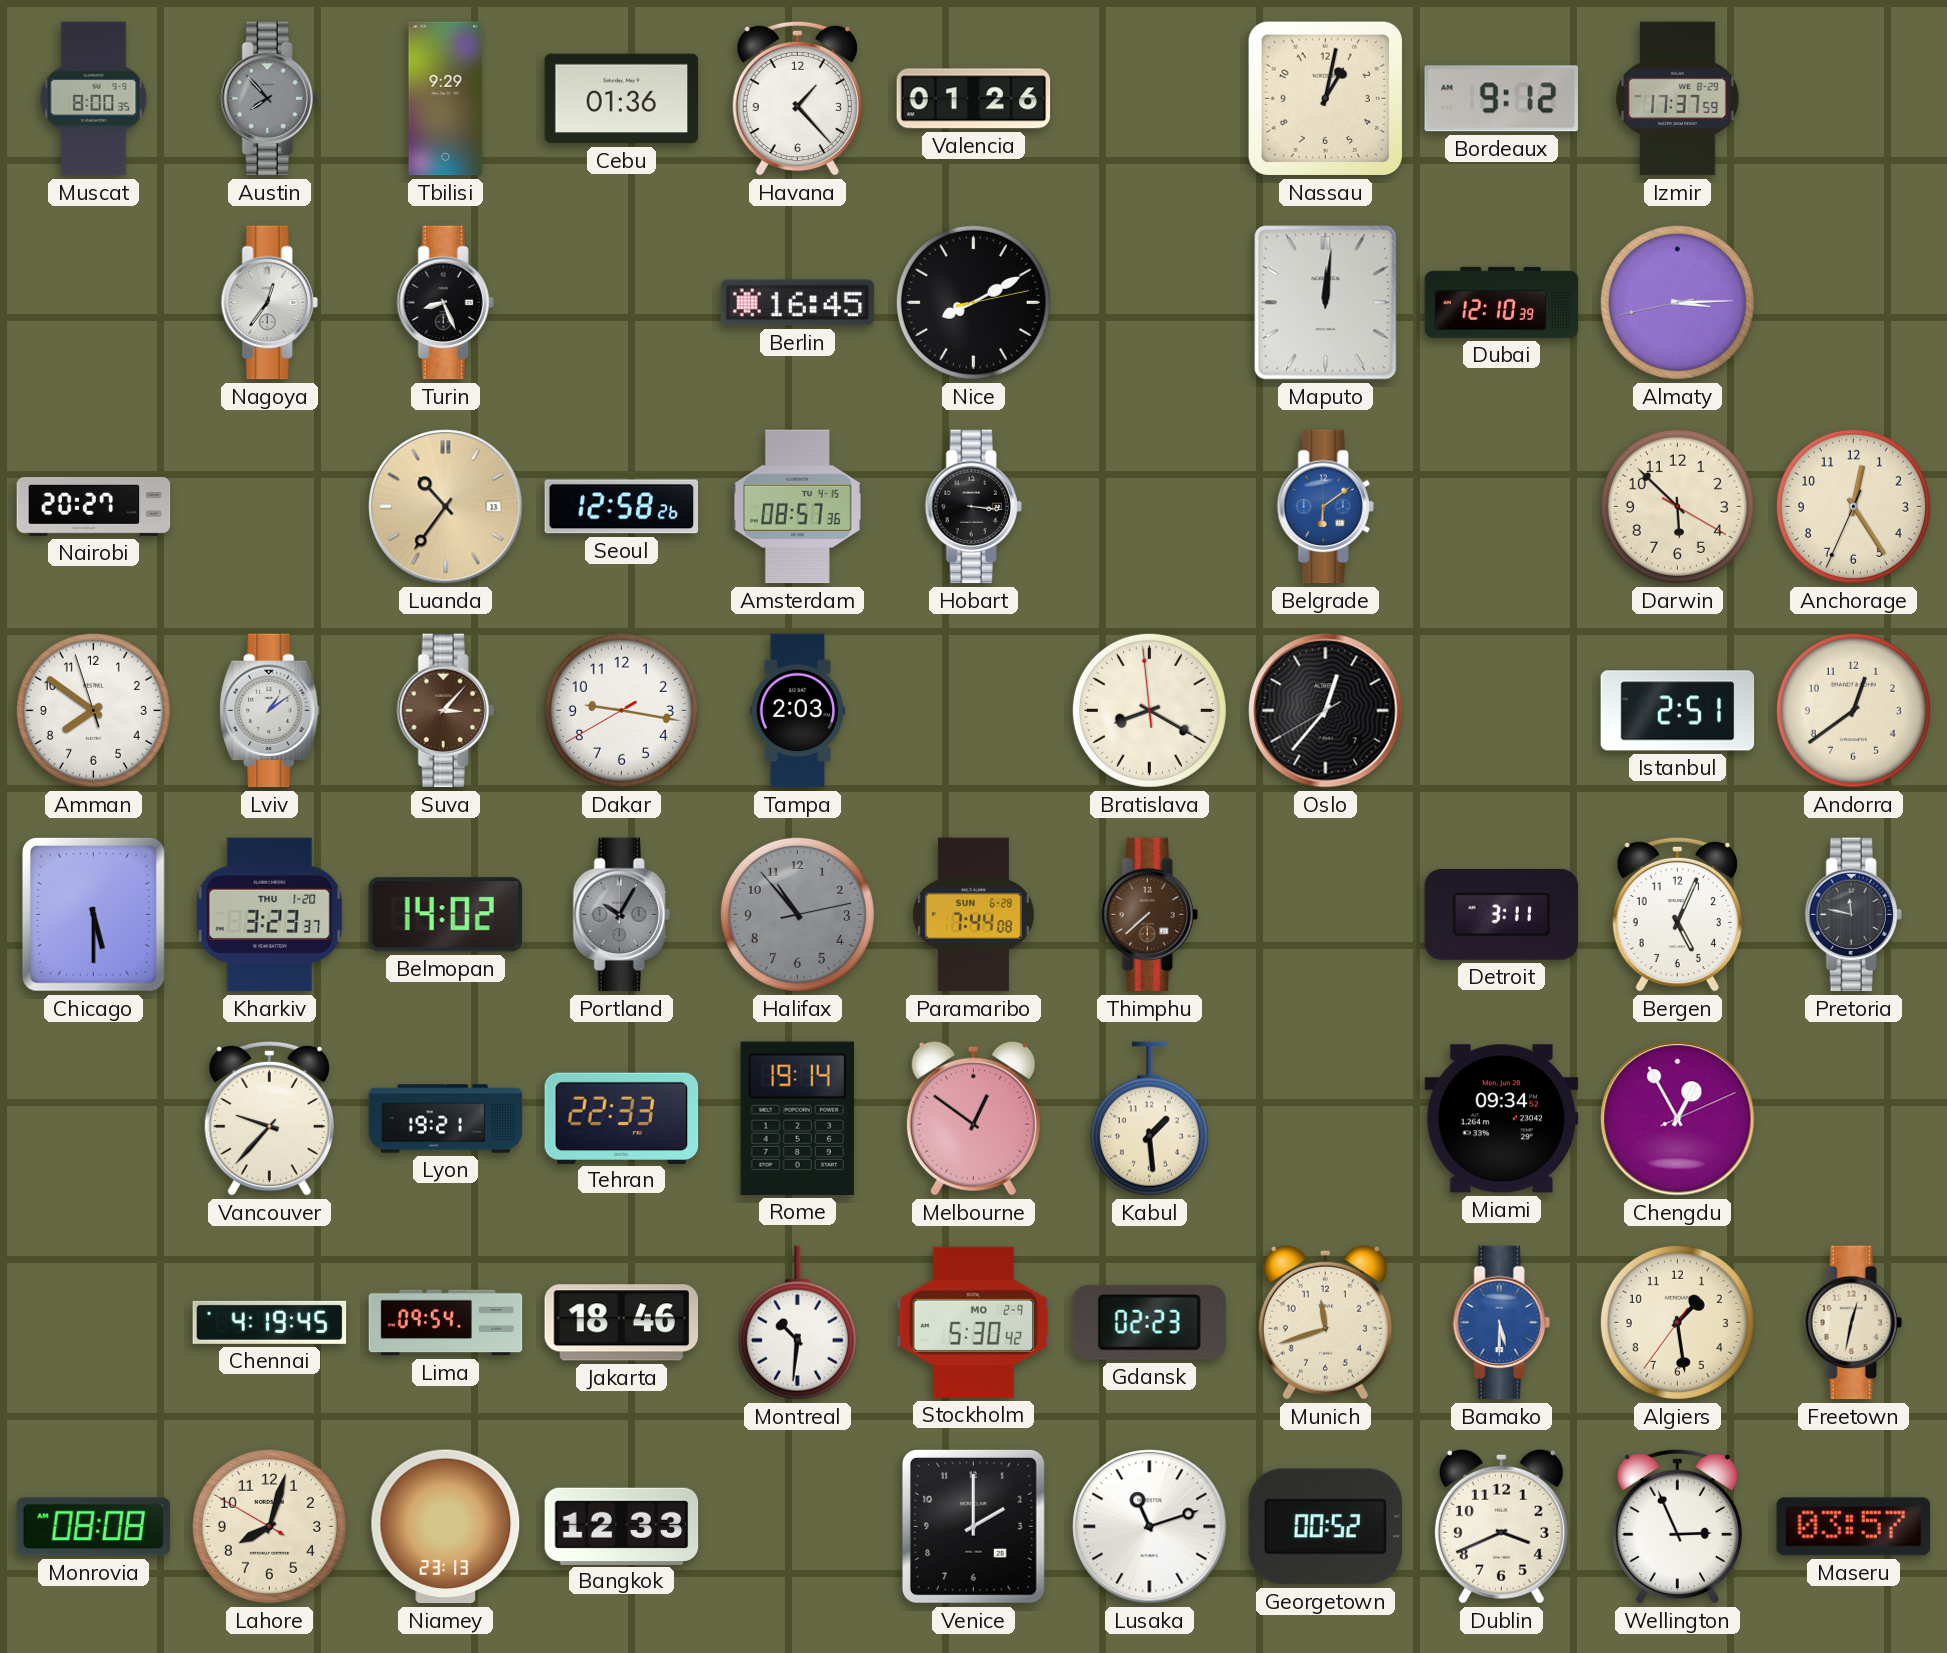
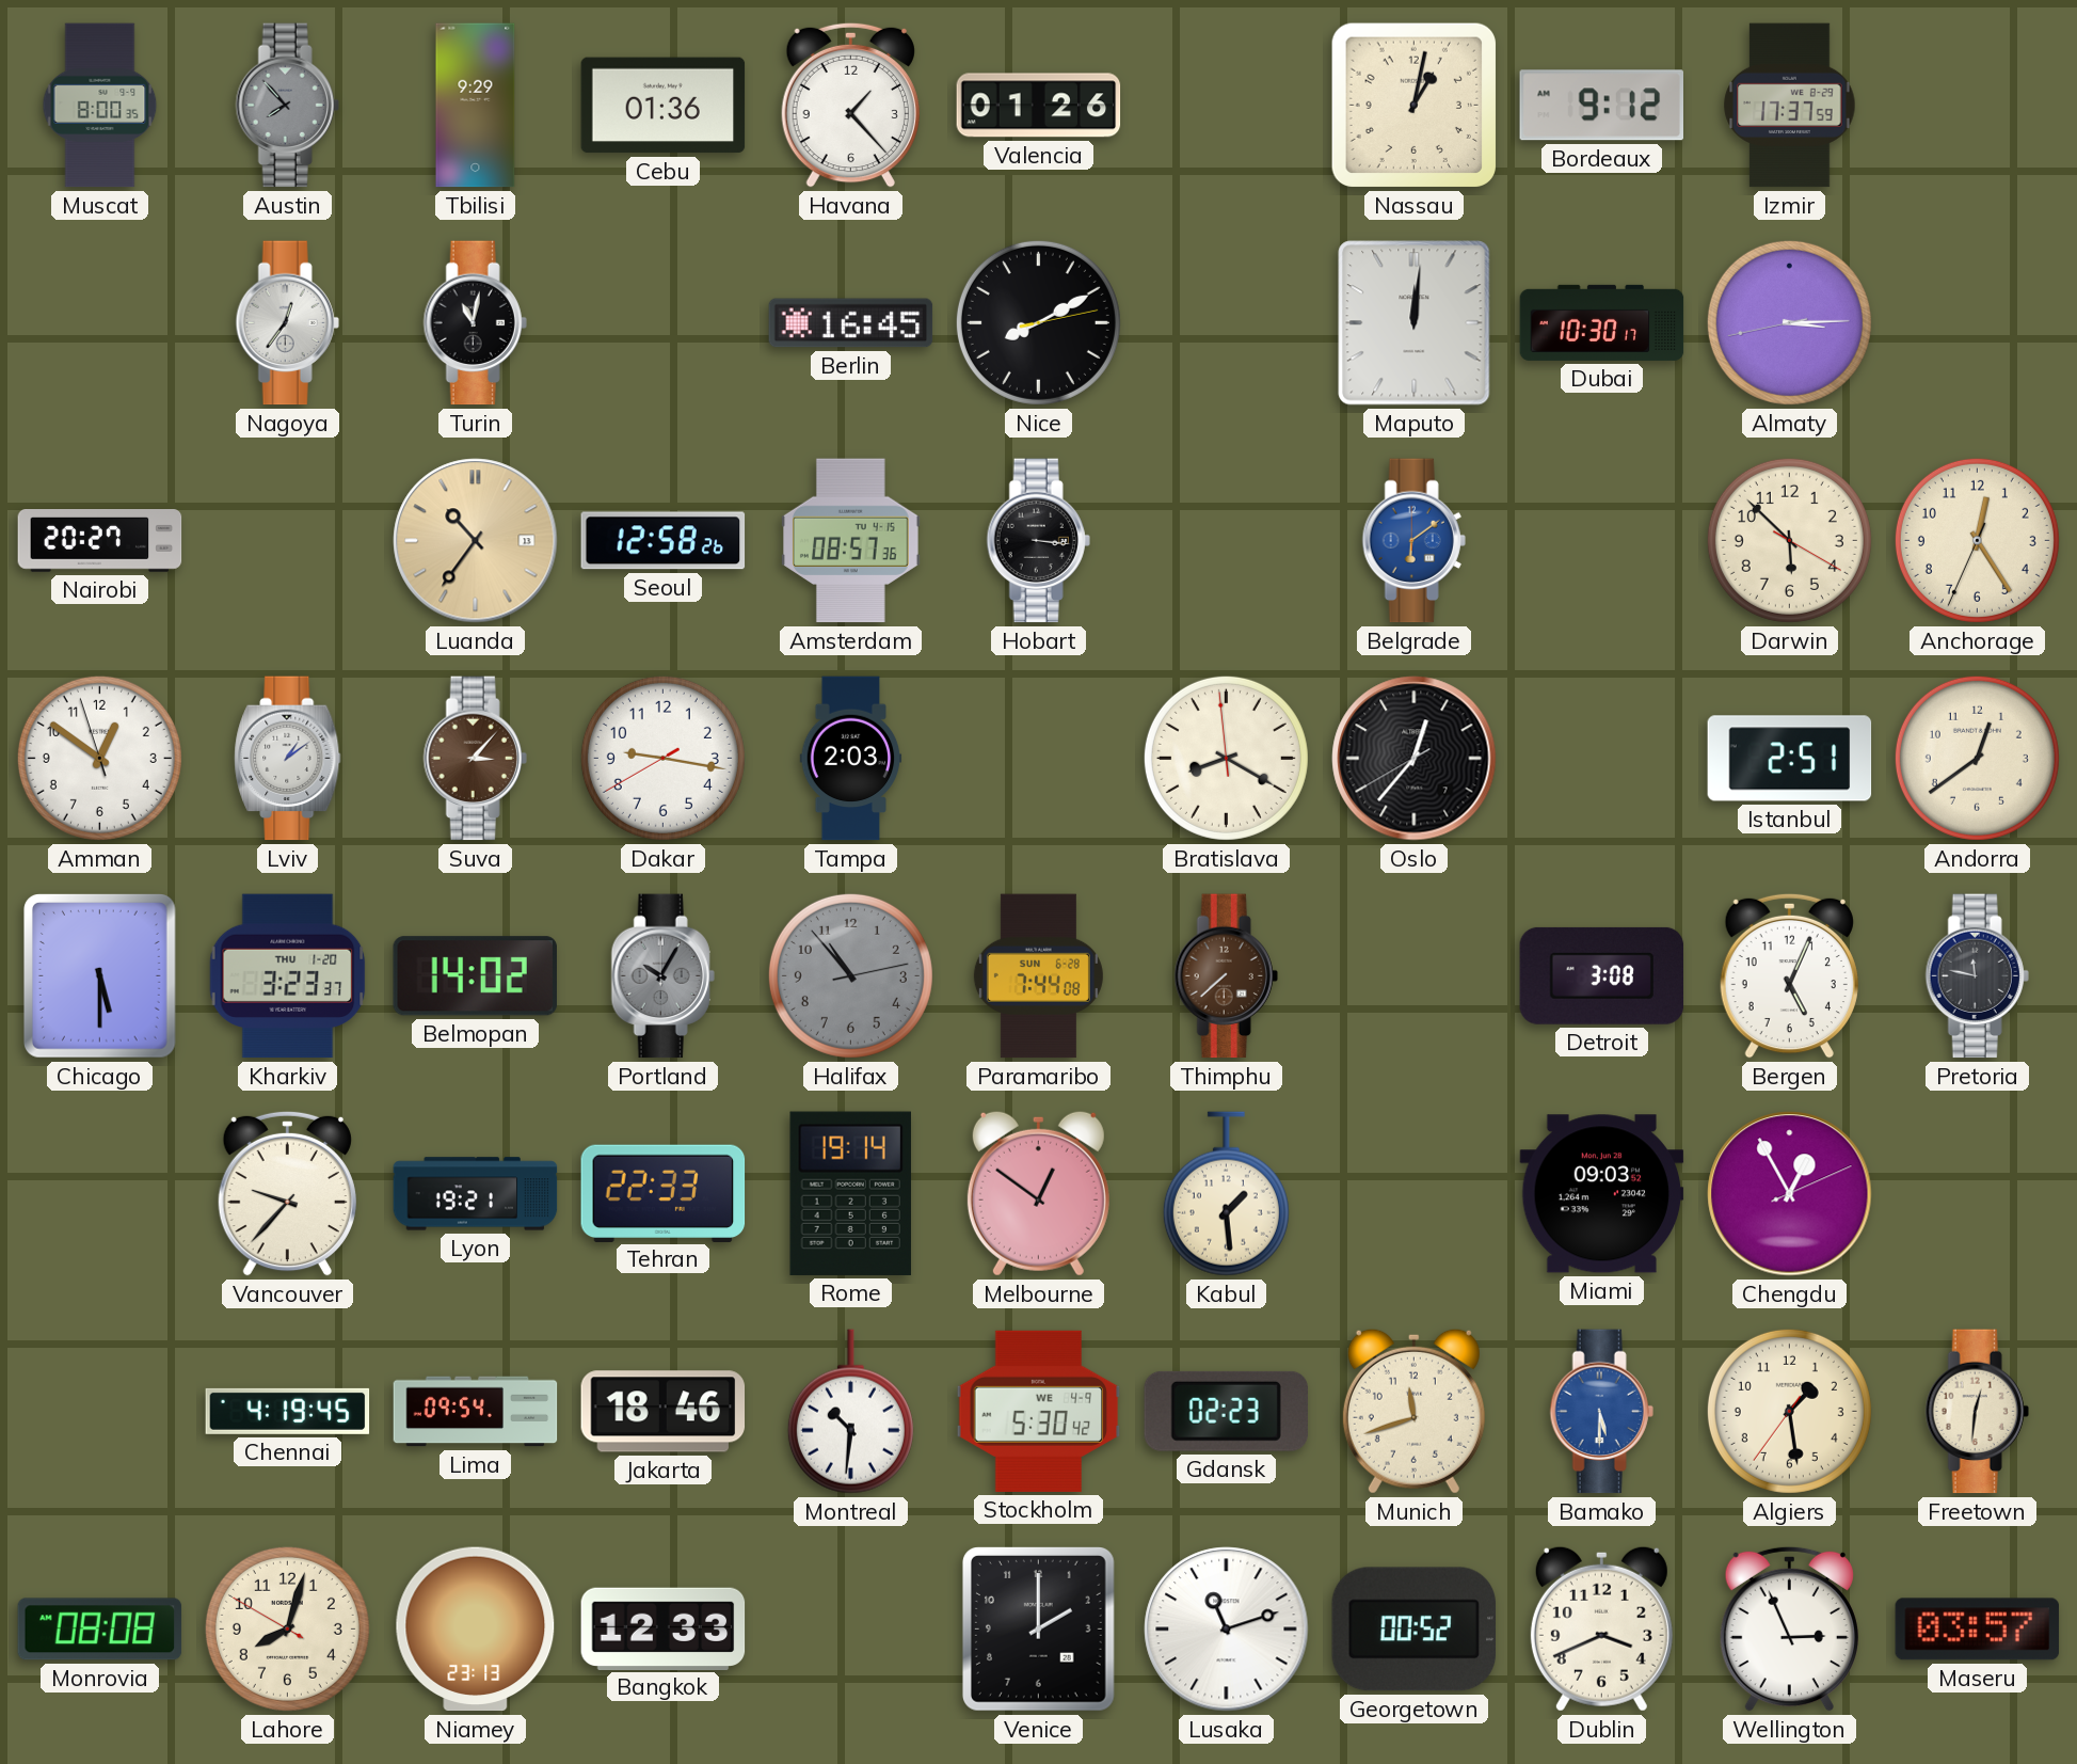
Turin: 8:26 -> 11:02 (475, 323)
Dubai: 12:10 -> 10:30 (1602, 322)
Amman: 7:50 -> 12:50 (99, 758)
Detroit: 3:11 -> 3:08 (1602, 975)
Miami: 09:34 -> 09:03 (1602, 1194)
Stockholm date: MO 2-9 -> WE 4-9 (1039, 1411)
Freetown: 12:32 -> 12:31 (1977, 1412)
